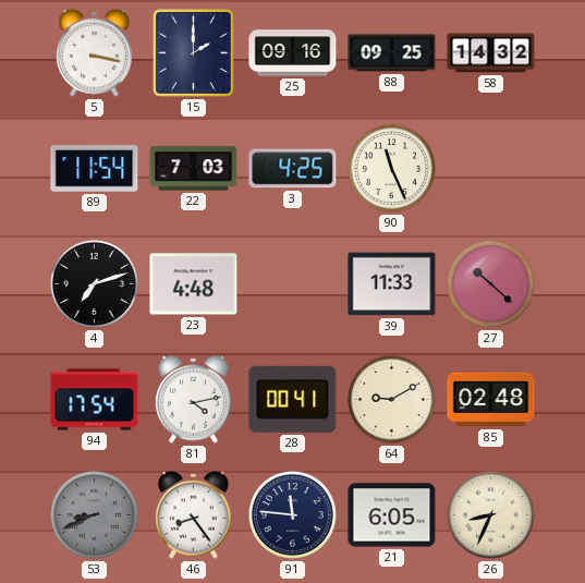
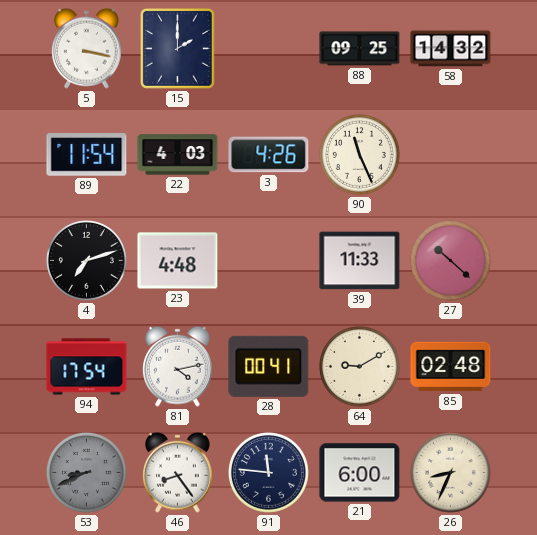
25: 09:16 -> none (293, 53)
22: 7:03 -> 4:03 (178, 155)
3: 4:25 -> 4:26 (269, 155)
21: 6:05 -> 6:00 (360, 473)
